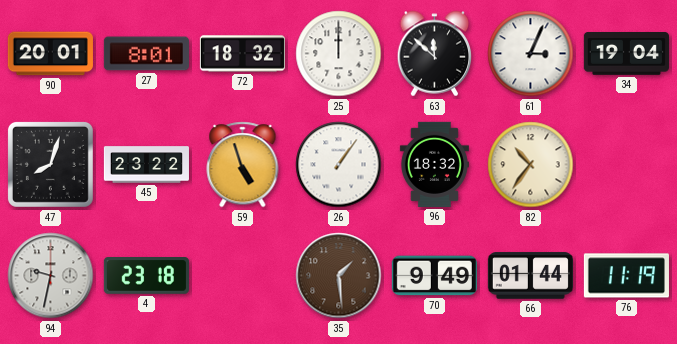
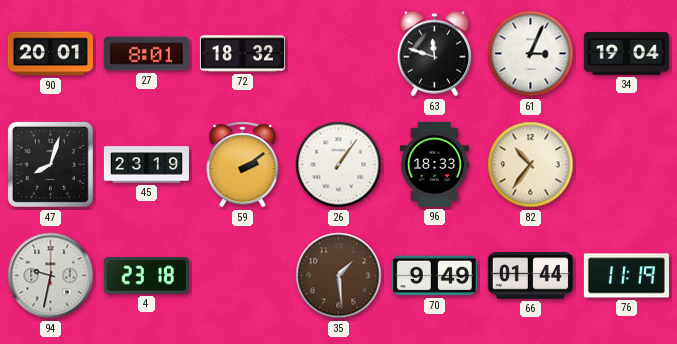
25: 12:00 -> none (339, 54)
63: 11:52 -> 11:48 (435, 54)
45: 23:22 -> 23:19 (146, 165)
59: 4:57 -> 2:09 (243, 165)
96: 18:32 -> 18:33 (434, 164)
